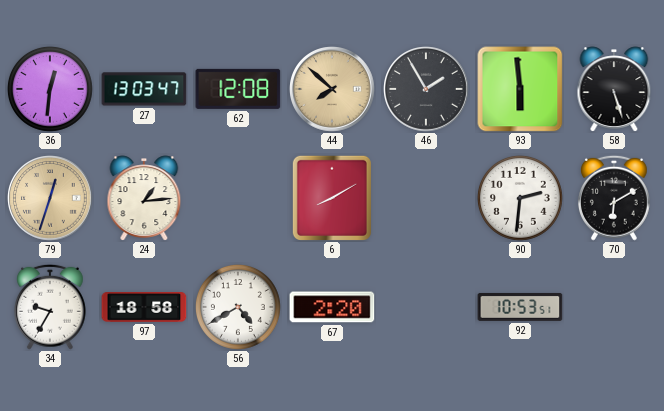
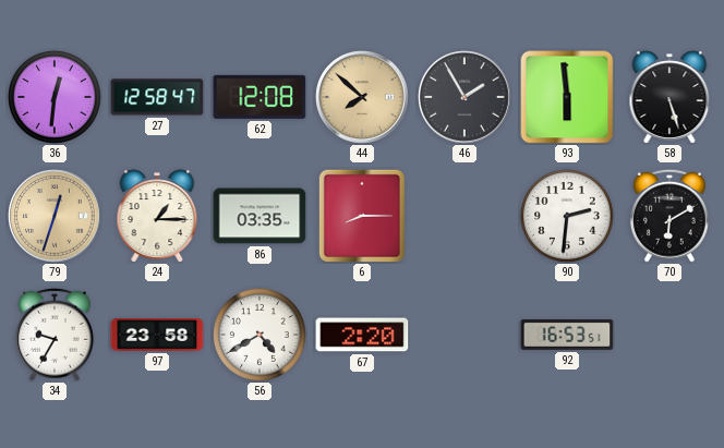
27: 13:03 -> 12:58 (157, 97)
24: 1:14 -> 1:15 (157, 216)
86: none -> 03:35 (260, 216)
6: 8:10 -> 8:15 (362, 216)
97: 18:58 -> 23:58 (157, 336)
92: 10:53 -> 16:53 (567, 335)
